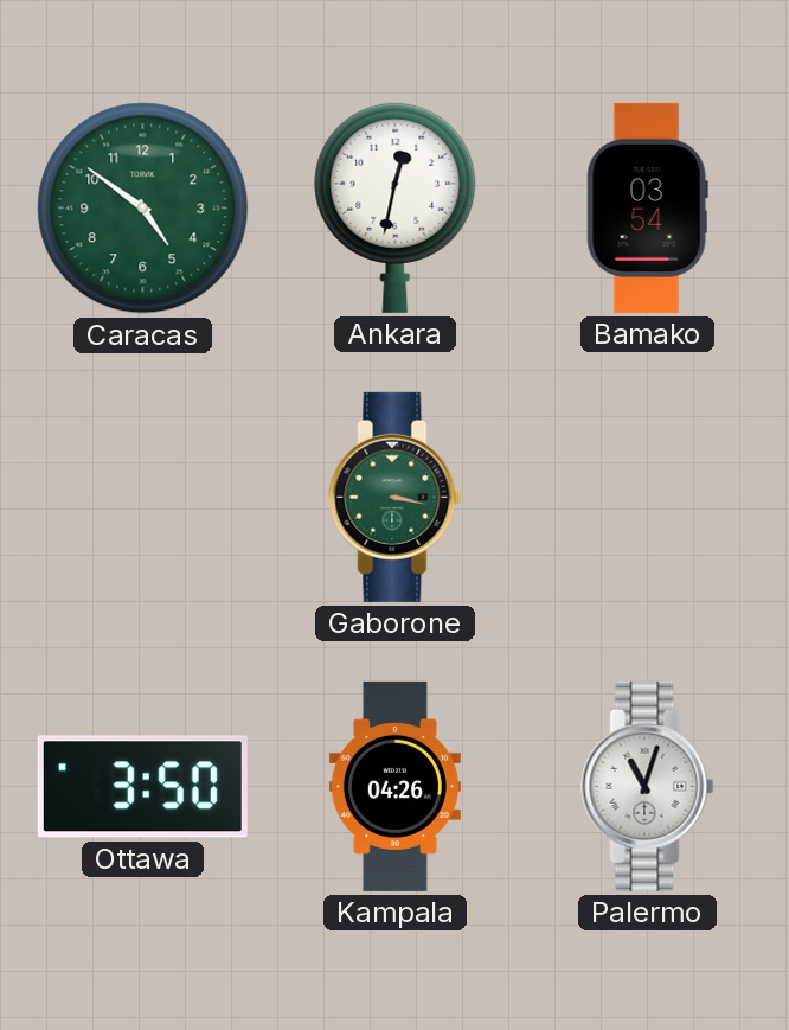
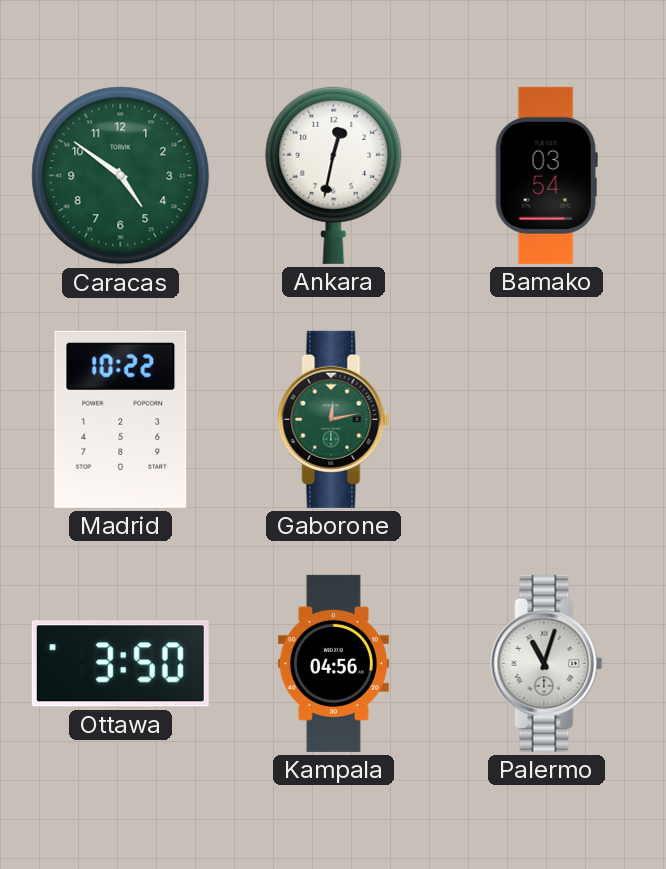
Madrid: none -> 10:22 (121, 419)
Gaborone: 3:17 -> 12:13 (334, 419)
Kampala: 04:26 -> 04:56 (333, 663)
